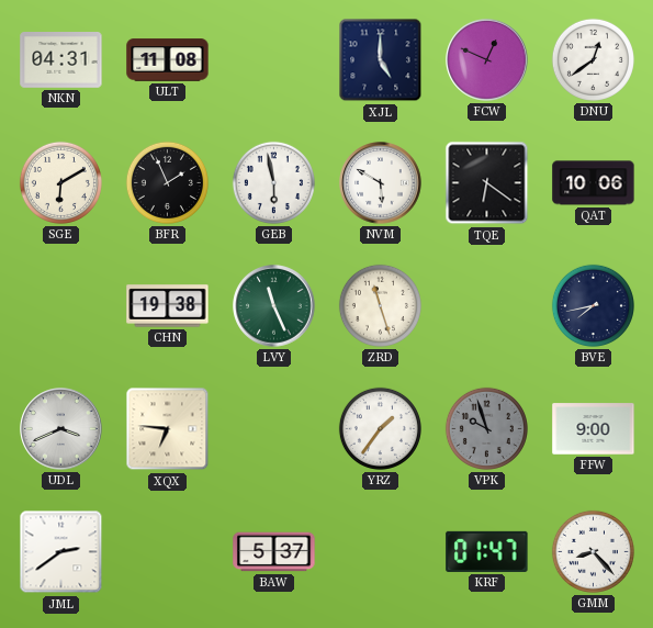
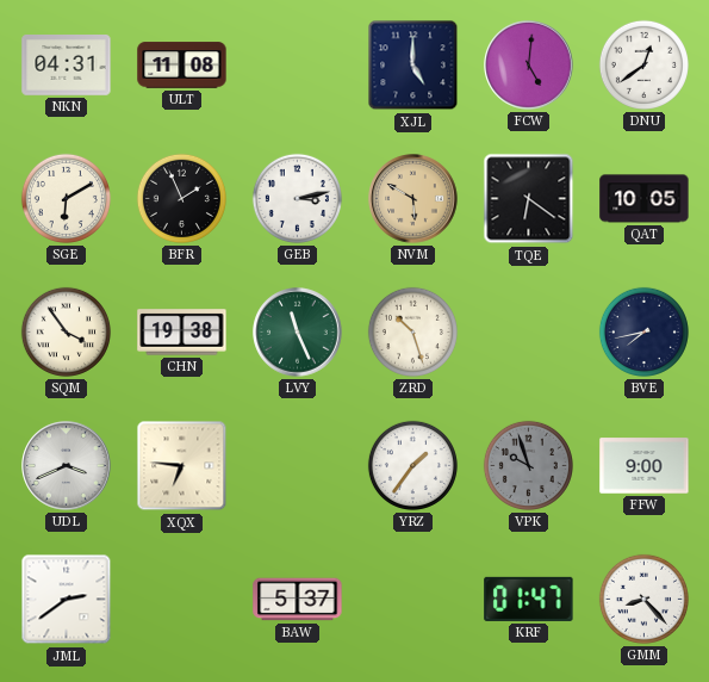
FCW: 12:49 -> 5:01 (529, 66)
GEB: 5:58 -> 3:13 (297, 198)
NVM dial: white -> champagne (413, 199)
QAT: 10:06 -> 10:05 (645, 199)
SQM: none -> 3:54 (66, 331)
ZRD: 11:27 -> 10:27 (412, 331)
